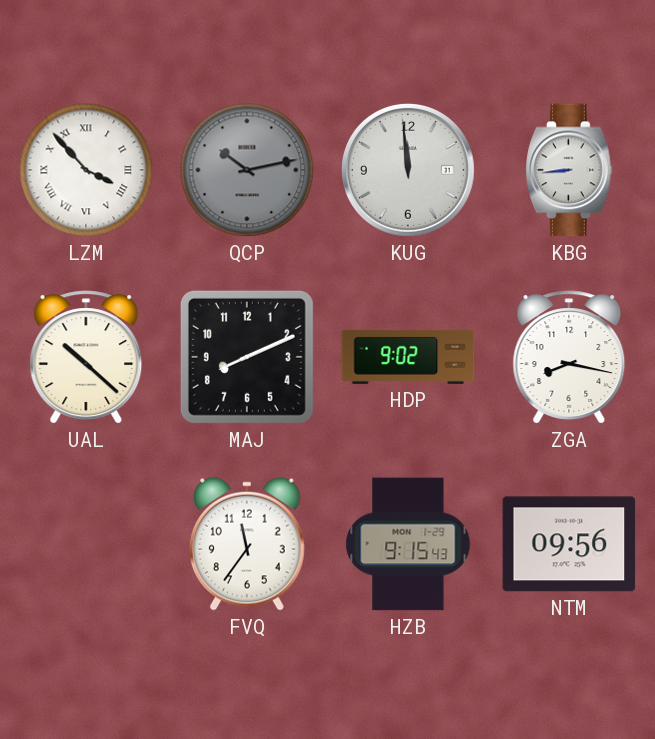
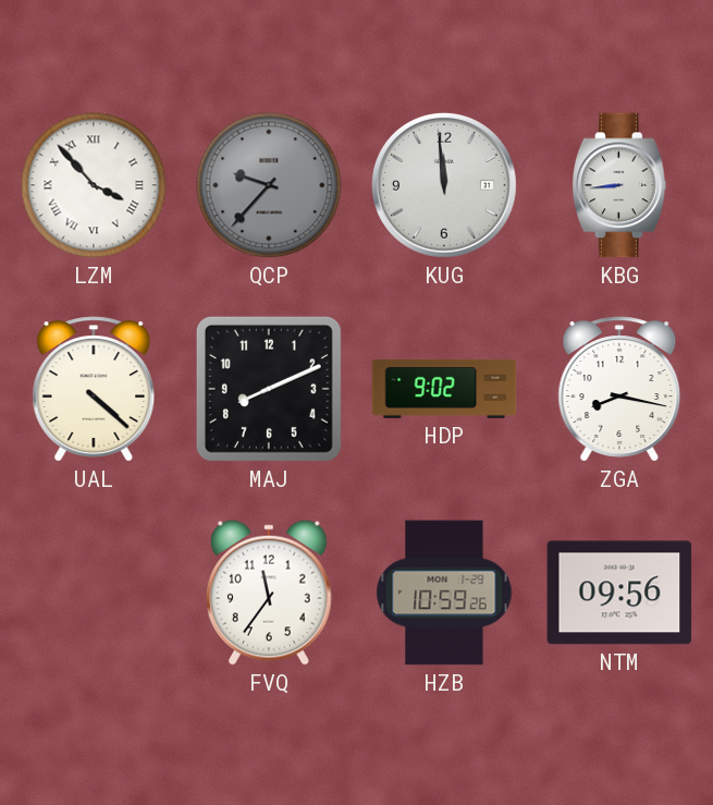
QCP: 10:13 -> 9:37 (269, 185)
UAL: 10:22 -> 4:22 (94, 389)
HZB: 9:15 -> 10:59 (444, 593)
